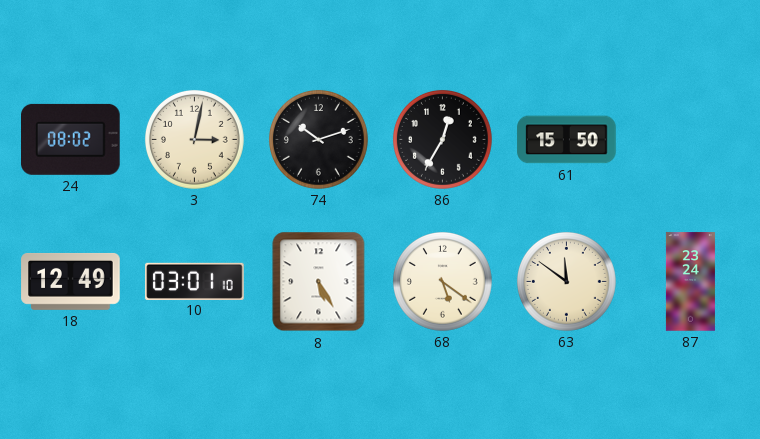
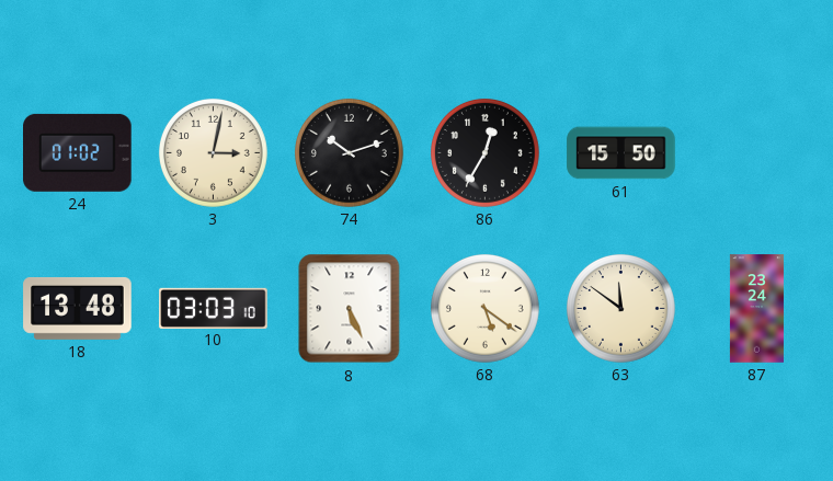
24: 08:02 -> 01:02 (78, 152)
18: 12:49 -> 13:48 (78, 308)
10: 03:01 -> 03:03 (214, 308)
8: 5:25 -> 5:26 (350, 309)
